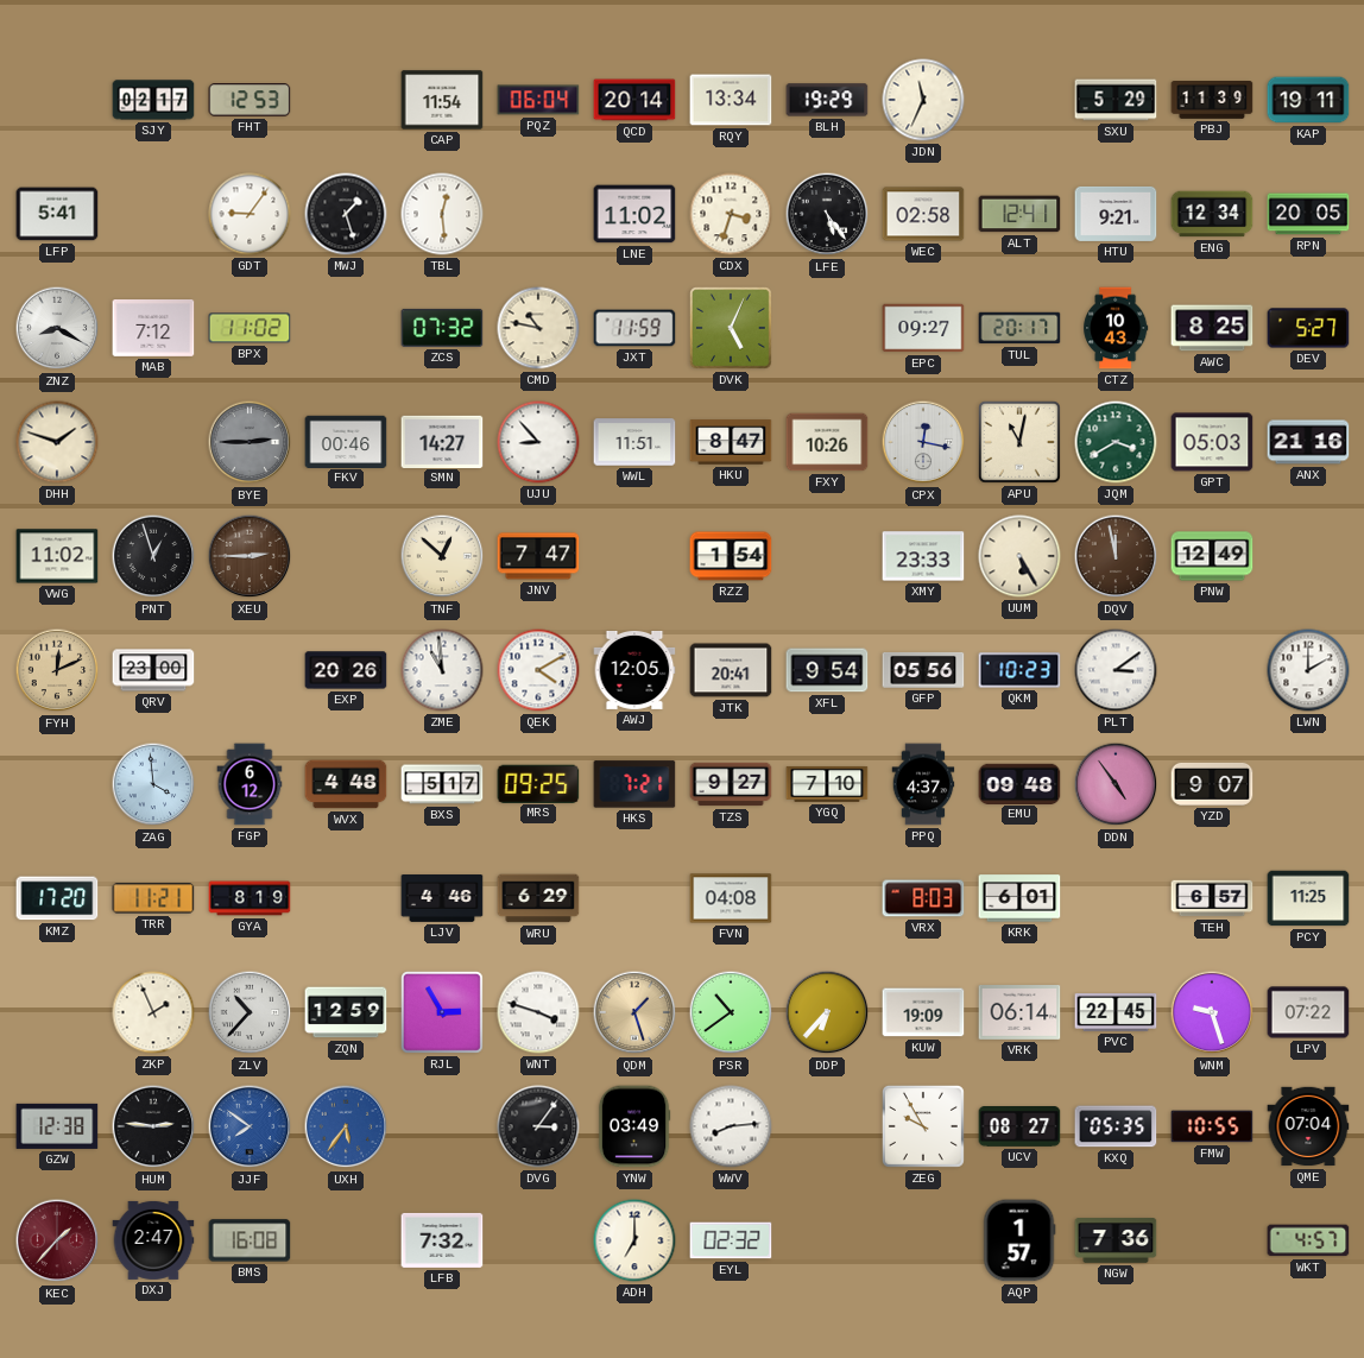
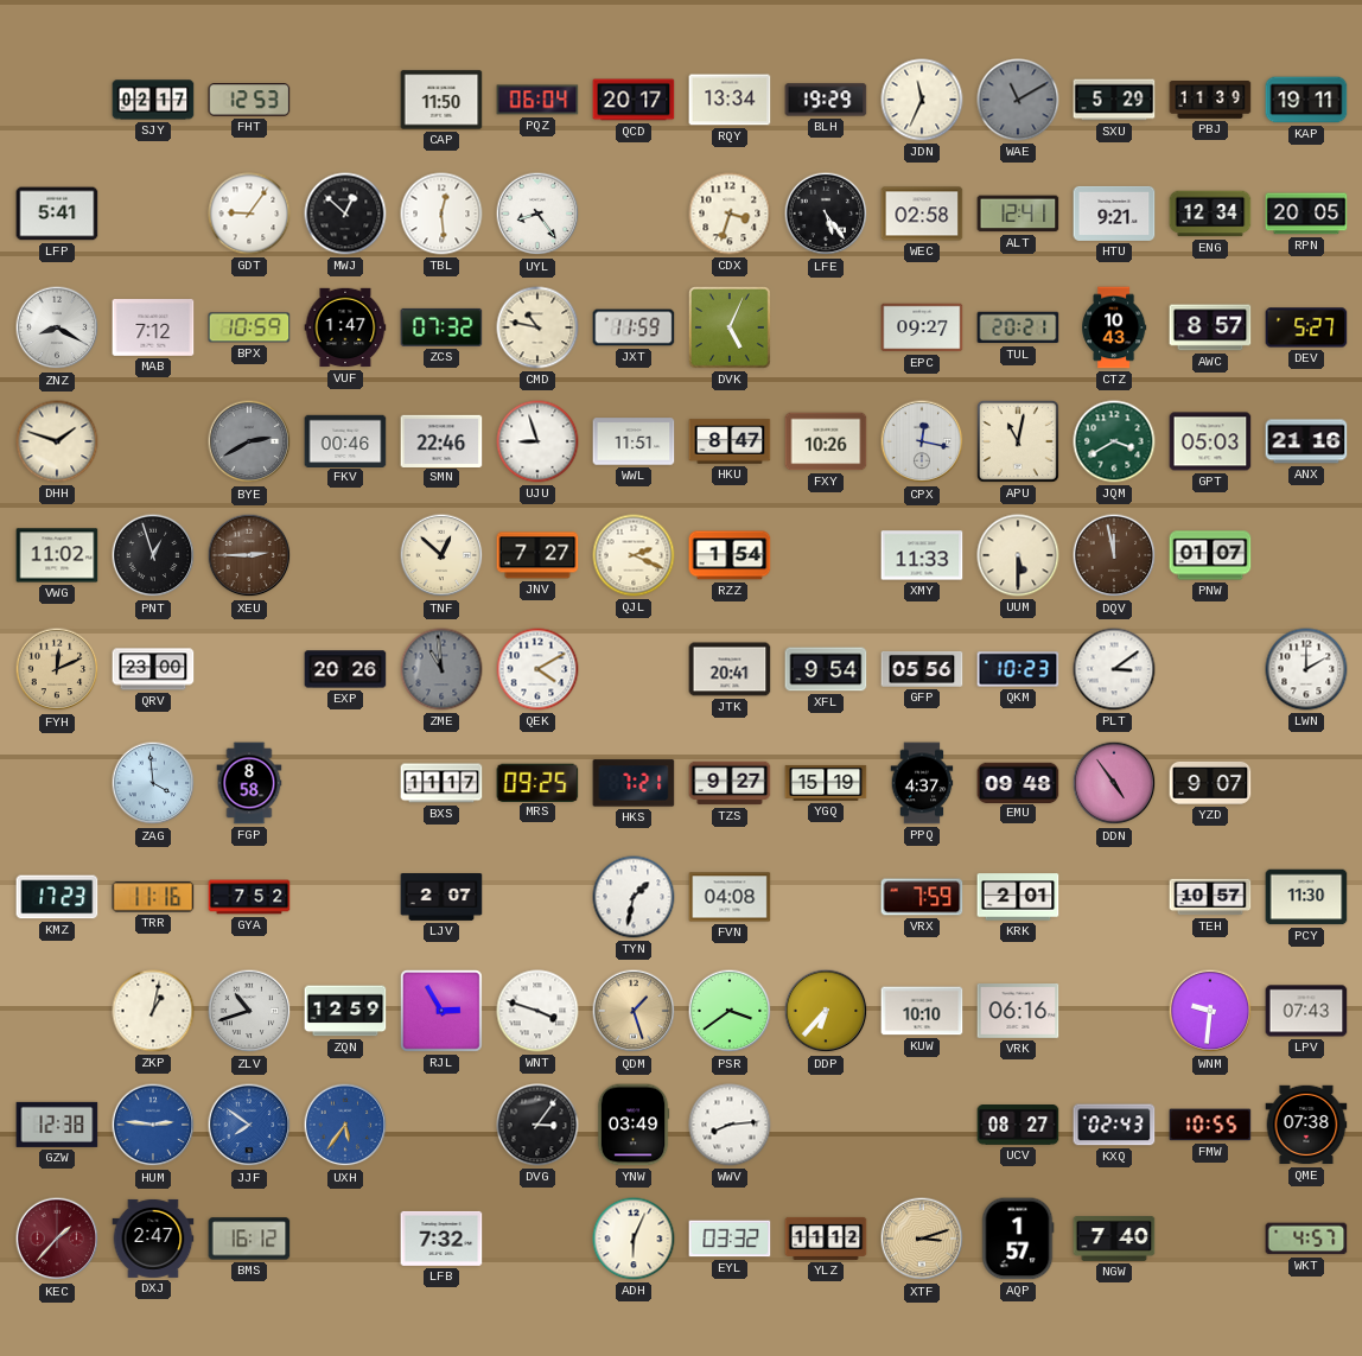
CAP: 11:54 -> 11:50 (441, 100)
QCD: 20:14 -> 20:17 (634, 100)
WAE: none -> 11:10 (1018, 100)
MWJ: 1:27 -> 12:52 (345, 214)
UYL: none -> 8:24 (537, 214)
LNE: 11:02 -> none (634, 214)
BPX: 11:02 -> 10:59 (249, 327)
VUF: none -> 1:47 (345, 327)
TUL: 20:17 -> 20:21 (1018, 327)
AWC: 8:25 -> 8:57 (1210, 327)
BYE: 2:45 -> 2:40 (249, 441)
SMN: 14:27 -> 22:46 (441, 440)
UJU: 8:53 -> 8:57 (537, 441)
JNV: 7:47 -> 7:27 (537, 555)
QJL: none -> 2:19 (634, 555)
XMY: 23:33 -> 11:33 (922, 555)
UUM: 5:25 -> 5:30 (1018, 555)
PNW: 12:49 -> 01:07 (1210, 555)
ZME dial: white -> grey (441, 669)
AWJ: 12:05 -> none (634, 670)
FGP: 6:12 -> 8:58 (249, 783)
WVX: 4:48 -> none (346, 784)
BXS: 5:17 -> 11:17 (441, 783)
YGQ: 7:10 -> 15:19 (826, 783)
KMZ: 17:20 -> 17:23 (57, 897)
TRR: 11:21 -> 11:16 (153, 897)
GYA: 8:19 -> 7:52 (249, 897)
LJV: 4:46 -> 2:07 (441, 898)
WRU: 6:29 -> none (538, 898)
TYN: none -> 1:32 (634, 897)
VRX: 8:03 -> 7:59 (922, 897)
KRK: 6:01 -> 2:01 (1018, 897)
TEH: 6:57 -> 10:57 (1210, 897)
PCY: 11:25 -> 11:30 (1306, 897)
ZKP: 1:56 -> 1:02 (153, 1011)
ZLV: 10:37 -> 10:42 (249, 1011)
PSR: 10:39 -> 3:39 (730, 1011)
KUW: 19:09 -> 10:10 (922, 1011)
VRK: 06:14 -> 06:16 (1018, 1012)
PVC: 22:45 -> none (1116, 1012)
WNM: 9:27 -> 9:31 (1210, 1011)
LPV: 07:22 -> 07:43 (1306, 1011)
HUM dial: black -> blue (153, 1125)
ZEG: 9:55 -> none (923, 1126)
KXQ: 05:35 -> 02:43 (1114, 1125)
QME: 07:04 -> 07:38 (1306, 1125)
BMS: 16:08 -> 16:12 (249, 1239)
ADH: 7:00 -> 6:04 (634, 1239)
EYL: 02:32 -> 03:32 (730, 1239)
YLZ: none -> 11:12 (826, 1239)
XTF: none -> 3:12 (922, 1239)
NGW: 7:36 -> 7:40 (1114, 1239)
